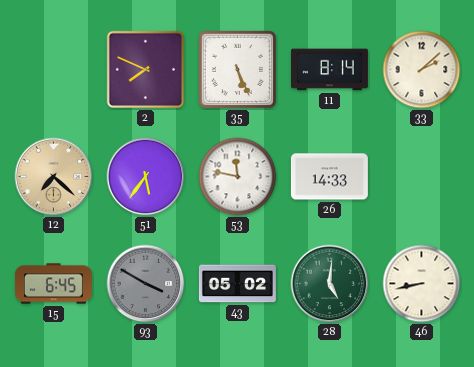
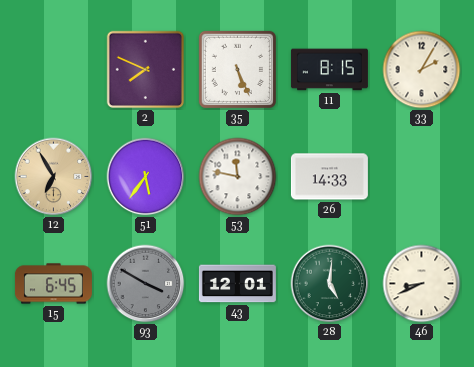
11: 8:14 -> 8:15 (329, 70)
33: 2:08 -> 2:05 (422, 70)
12: 7:22 -> 6:55 (54, 177)
43: 05:02 -> 12:01 (237, 284)
46: 8:43 -> 8:41 (422, 284)
